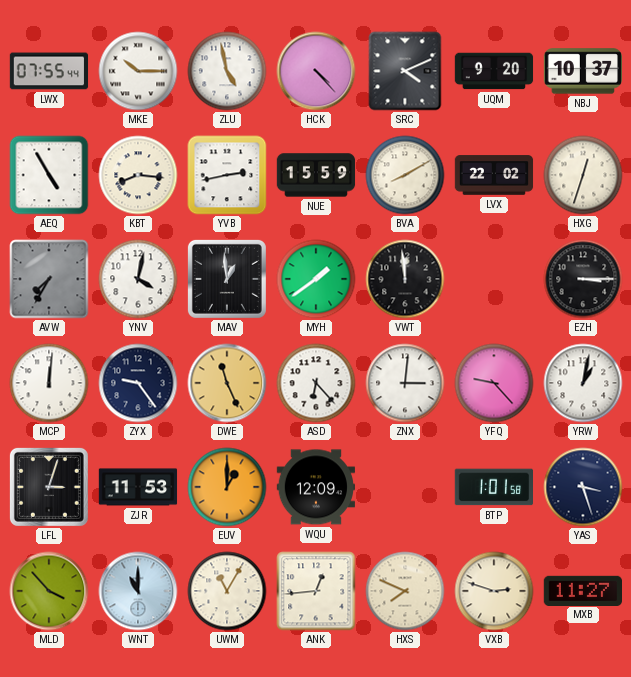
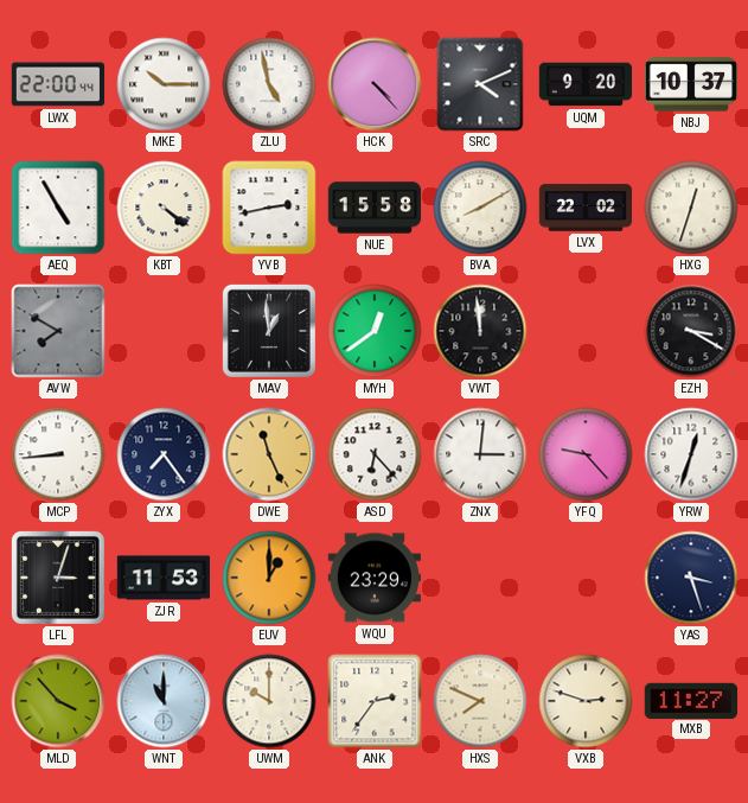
LWX: 07:55 -> 22:00 (58, 84)
KBT: 8:16 -> 4:21 (164, 208)
NUE: 15:59 -> 15:58 (375, 208)
AVW: 7:35 -> 7:50 (58, 331)
YNV: 4:02 -> none (138, 279)
MYH: 1:39 -> 12:39 (375, 331)
EZH: 3:15 -> 3:20 (691, 331)
MCP: 12:01 -> 8:44 (58, 454)
ZYX: 9:24 -> 7:24 (164, 454)
YRW: 1:02 -> 12:33 (691, 454)
WQU: 12:09 -> 23:29 (373, 578)
BTP: 1:01 -> none (493, 487)
UWM: 11:05 -> 10:00 (269, 701)
ANK: 12:44 -> 2:36 (375, 701)
